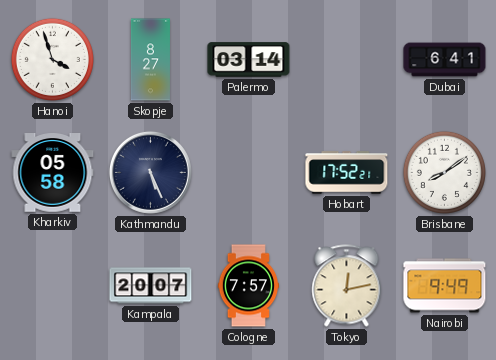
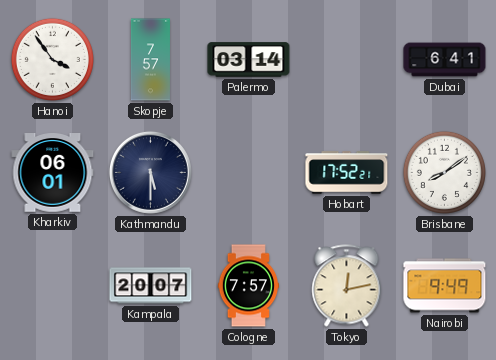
Hanoi: 3:57 -> 3:54 (52, 59)
Skopje: 8:27 -> 7:57 (150, 60)
Kharkiv: 05:58 -> 06:01 (53, 173)
Kathmandu: 5:26 -> 5:30 (150, 172)
